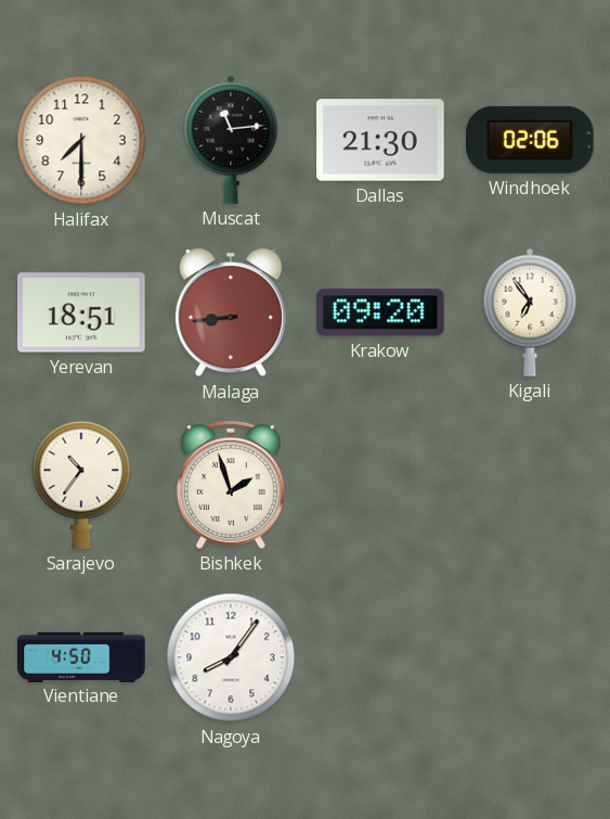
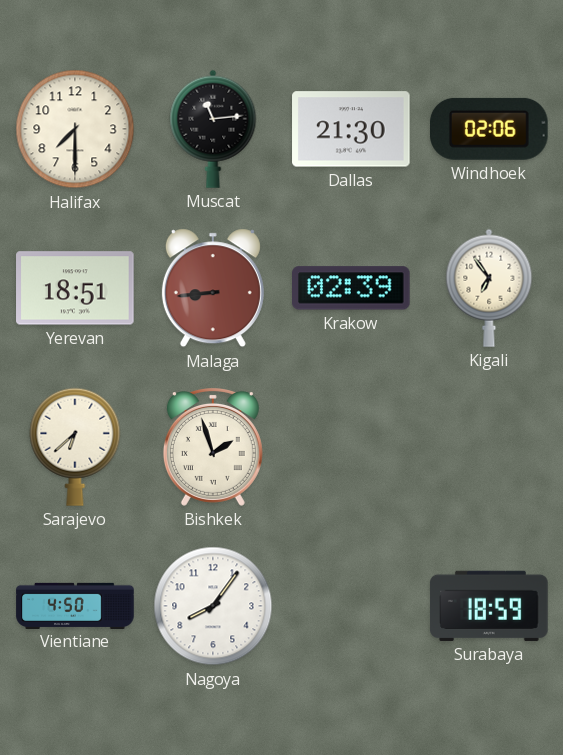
Krakow: 09:20 -> 02:39 (352, 288)
Sarajevo: 10:36 -> 6:38 (75, 447)
Surabaya: none -> 18:59 (489, 606)
